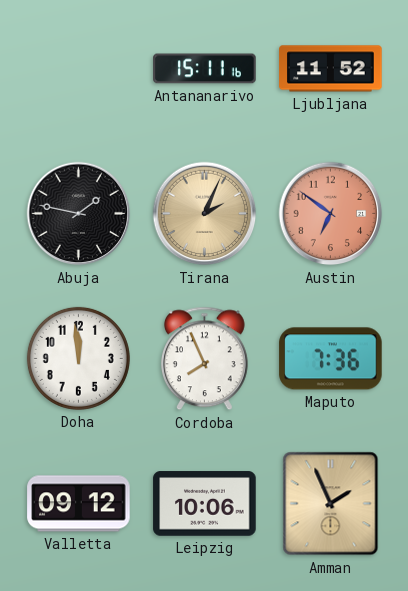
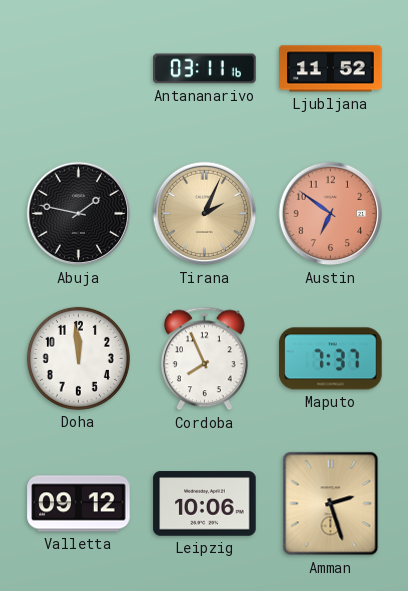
Antananarivo: 15:11 -> 03:11 (205, 69)
Maputo: 7:36 -> 7:37 (331, 359)
Amman: 1:56 -> 2:27 (331, 504)
